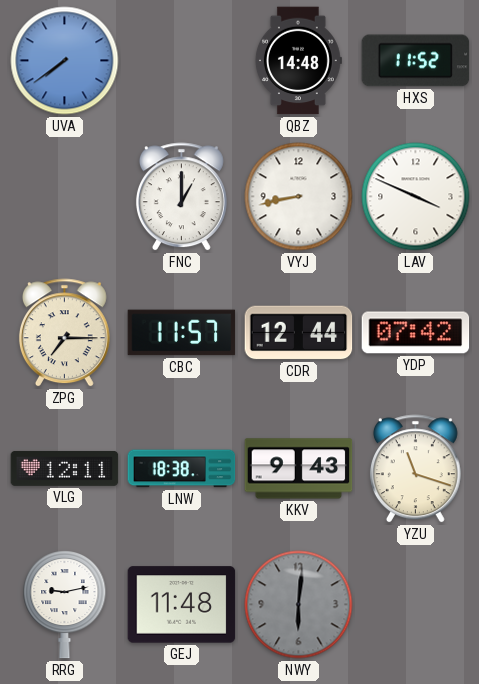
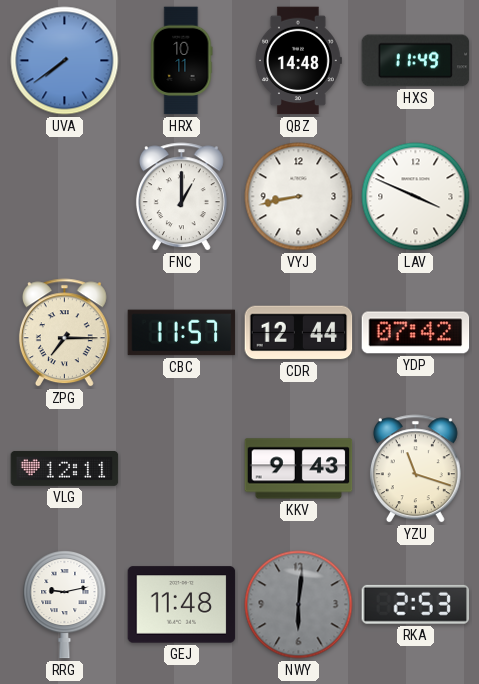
HRX: none -> 10:11 (182, 61)
HXS: 11:52 -> 11:49 (416, 61)
LNW: 18:38 -> none (182, 469)
RKA: none -> 2:53 (416, 604)
